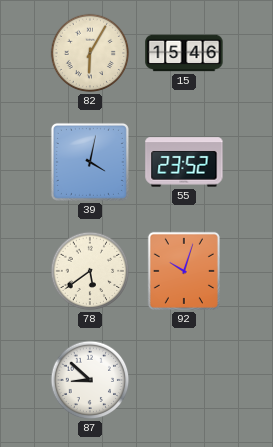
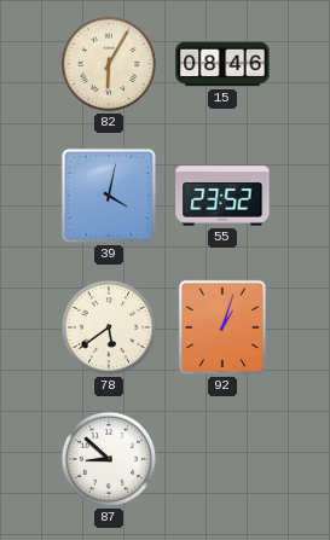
15: 15:46 -> 08:46 (222, 64)
92: 10:03 -> 1:03 (222, 327)
